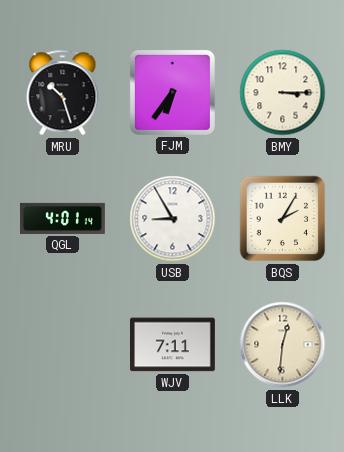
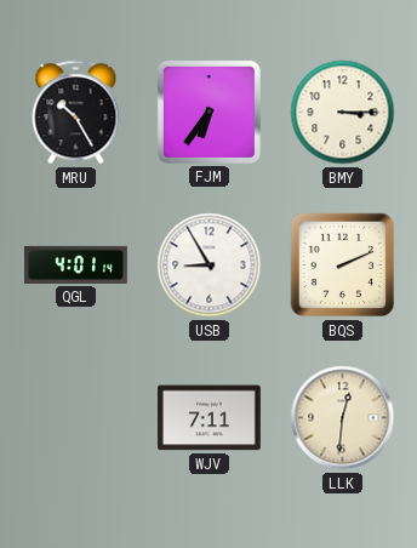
MRU: 10:27 -> 10:25 (76, 113)
BQS: 2:05 -> 2:11 (343, 266)
